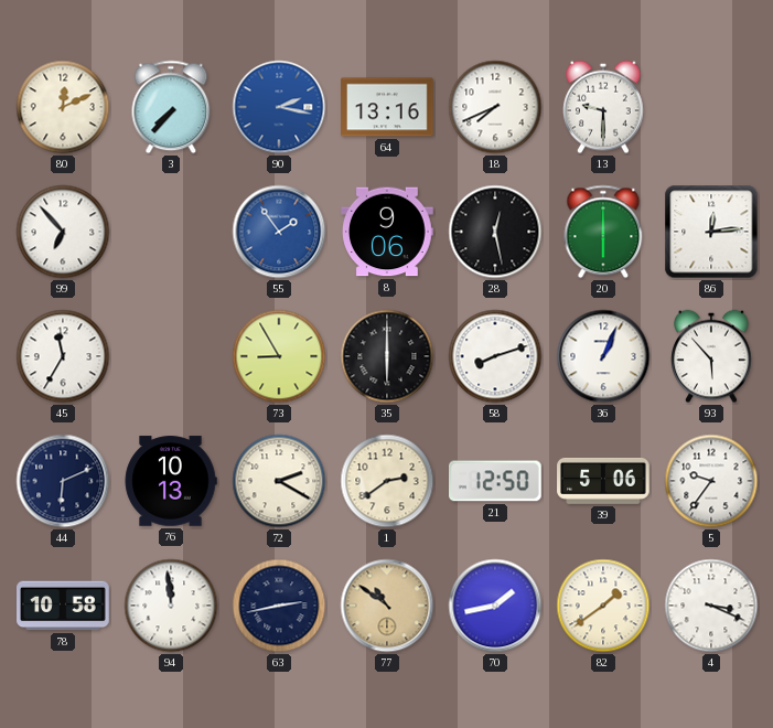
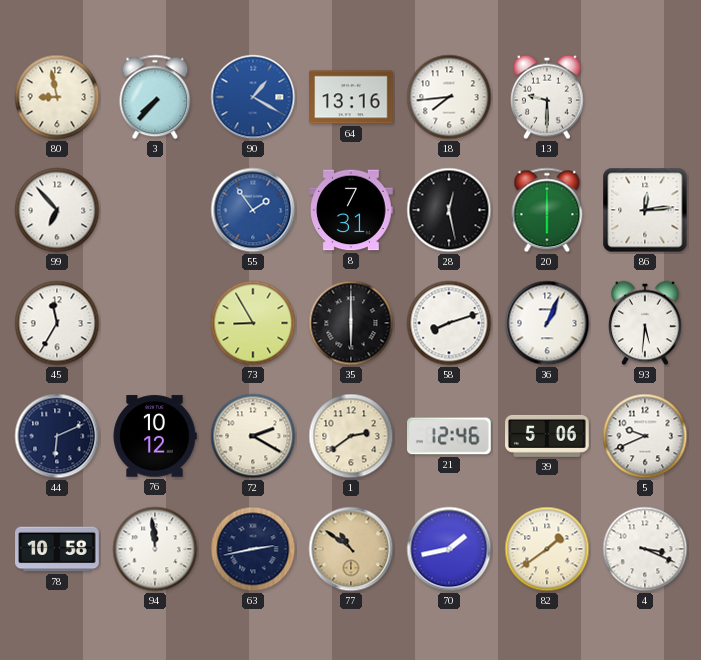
80: 12:11 -> 8:58 (57, 97)
90: 2:17 -> 1:20 (253, 97)
18: 7:41 -> 7:44 (449, 97)
8: 9:06 -> 7:31 (351, 210)
93: 5:53 -> 5:31 (646, 323)
76: 10:13 -> 10:12 (155, 436)
21: 12:50 -> 12:46 (450, 436)
5: 9:36 -> 9:41 (645, 436)
